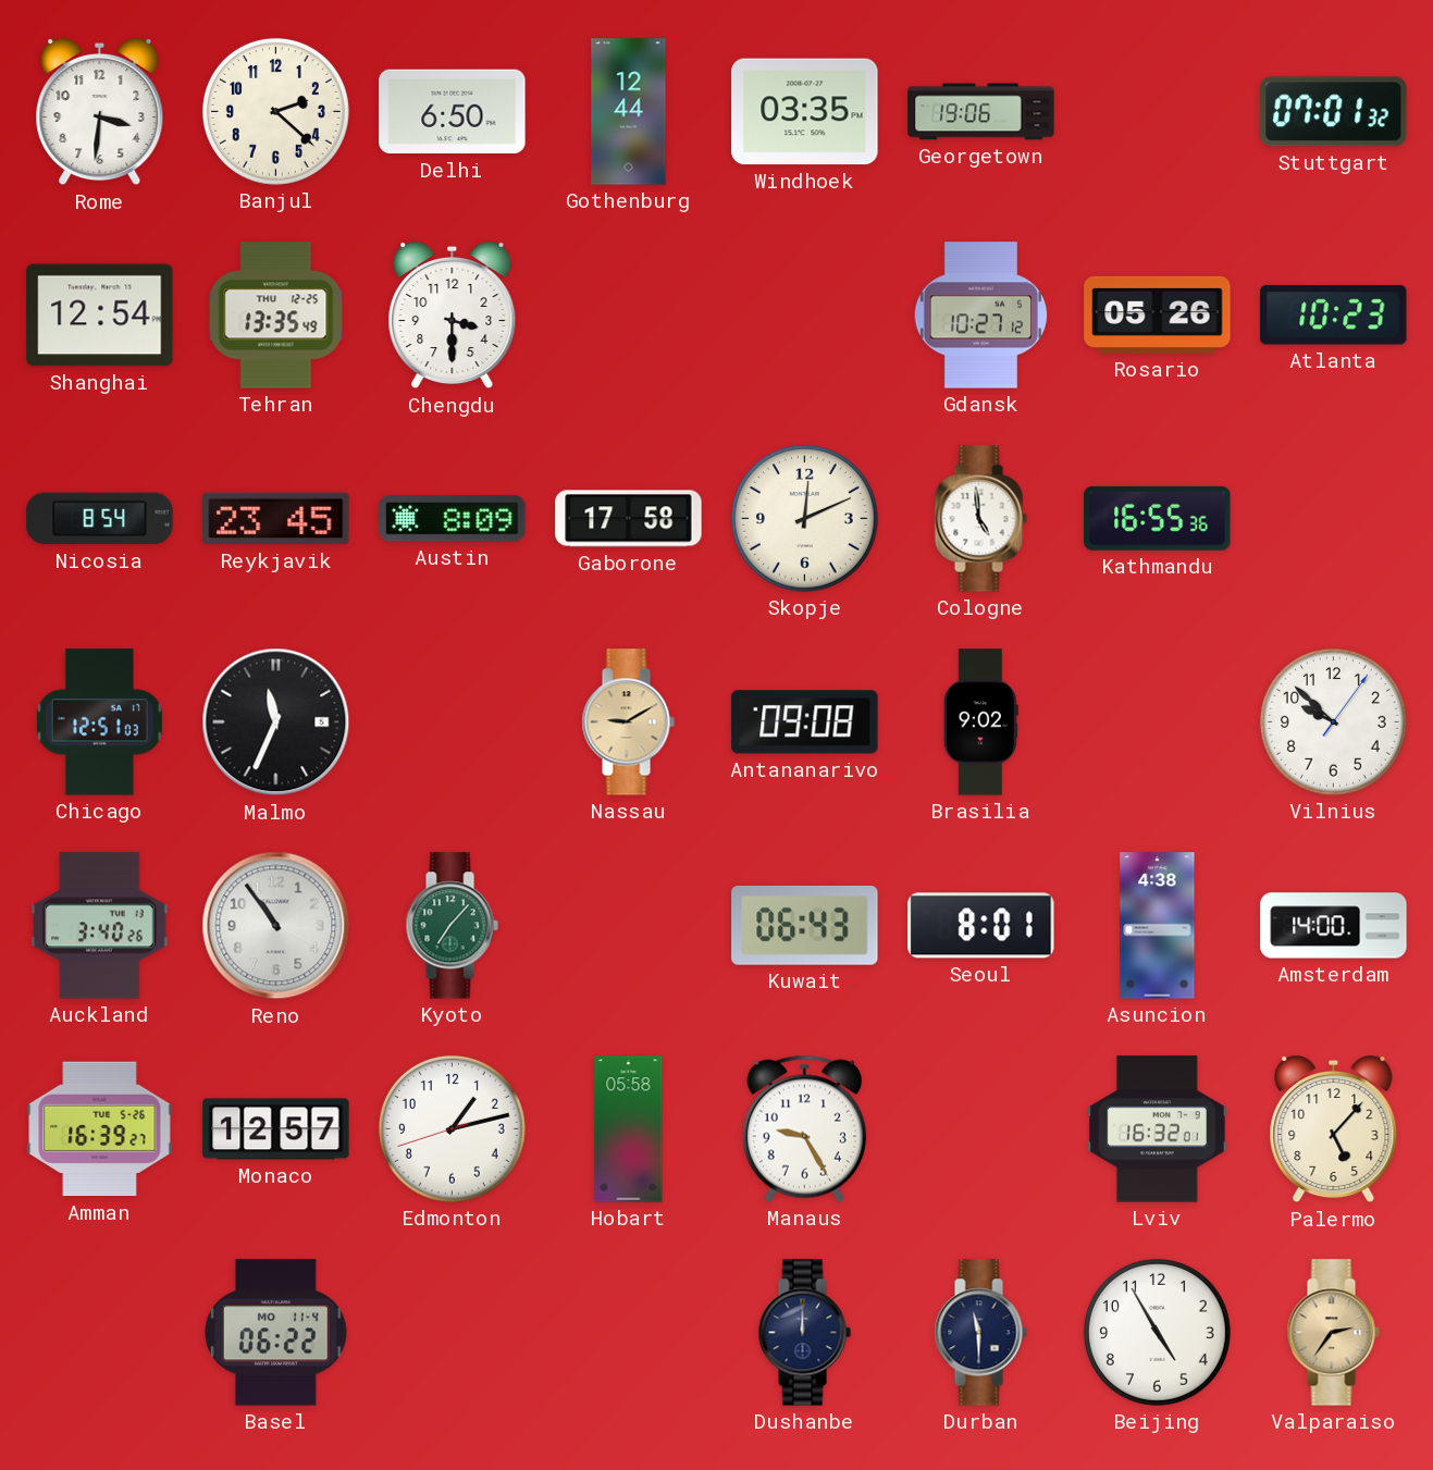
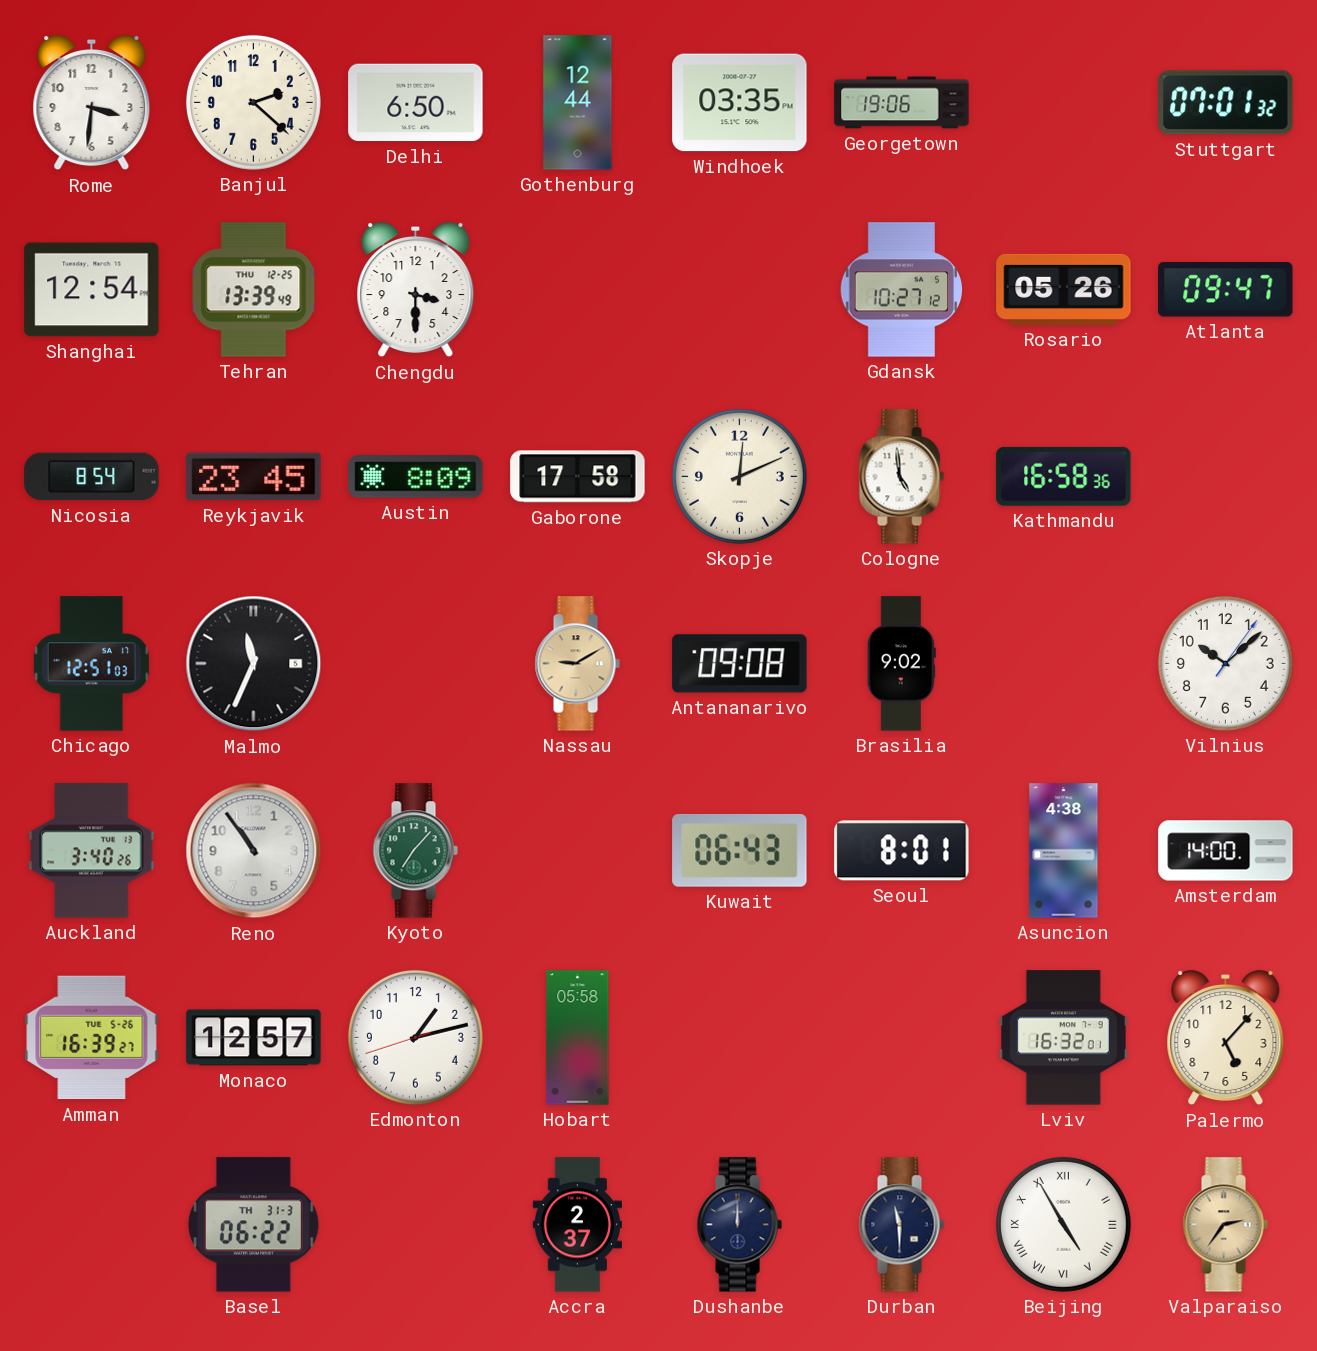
Tehran: 13:35 -> 13:39 (254, 290)
Atlanta: 10:23 -> 09:47 (1226, 290)
Kathmandu: 16:55 -> 16:58 (1064, 476)
Vilnius: 9:52 -> 10:08 (1225, 663)
Manaus: 9:25 -> none (804, 1128)
Basel date: MO 11-4 -> TH 31-3 (253, 1225)
Accra: none -> 2:37 (577, 1225)
Beijing numerals: Arabic -> Roman (1063, 1224)
